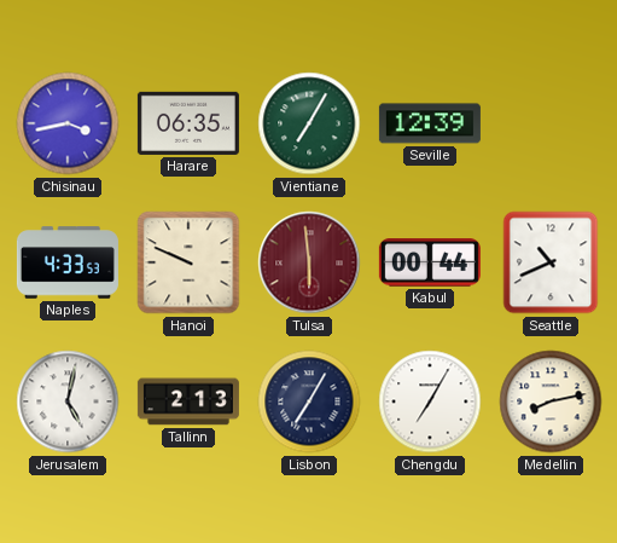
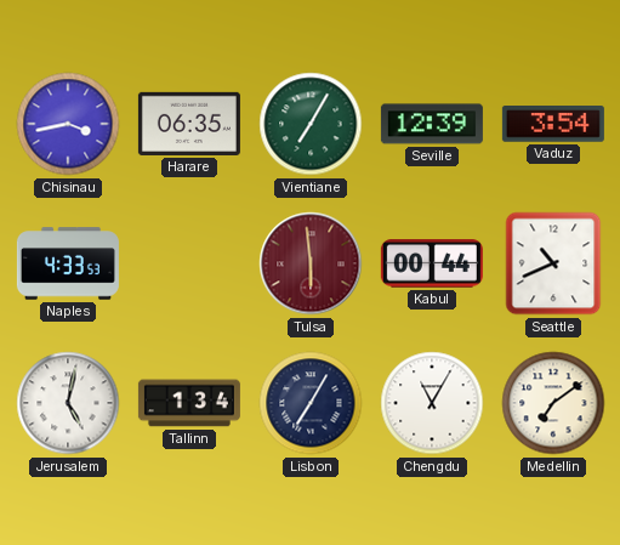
Vaduz: none -> 3:54 (553, 125)
Hanoi: 9:49 -> none (188, 262)
Tallinn: 2:13 -> 1:34 (189, 403)
Chengdu: 7:05 -> 11:05 (432, 403)
Medellin: 8:13 -> 7:09 (553, 403)
